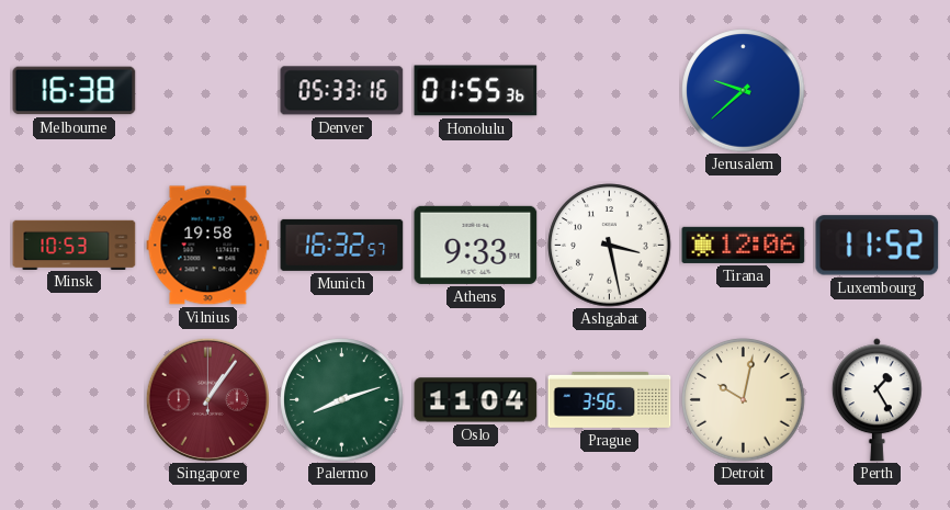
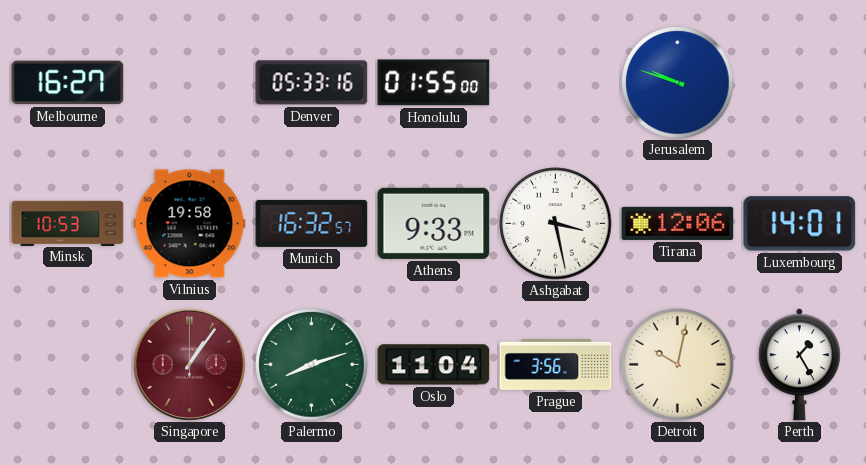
Melbourne: 16:38 -> 16:27 (68, 83)
Honolulu: 01:55:36 -> 01:55:00 (434, 83)
Jerusalem: 9:38 -> 9:48 (678, 83)
Luxembourg: 11:52 -> 14:01 (800, 224)
